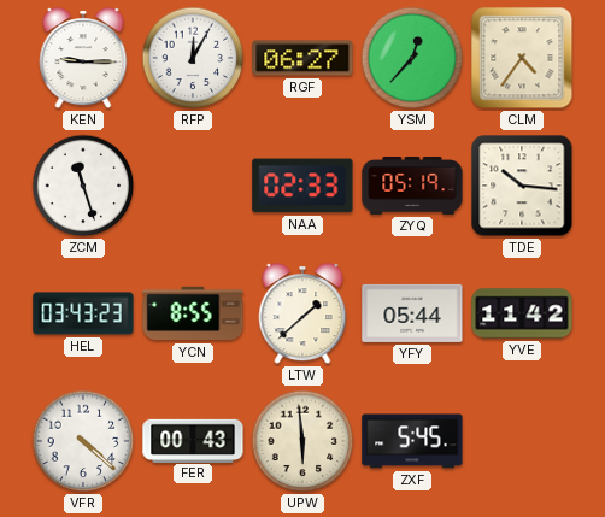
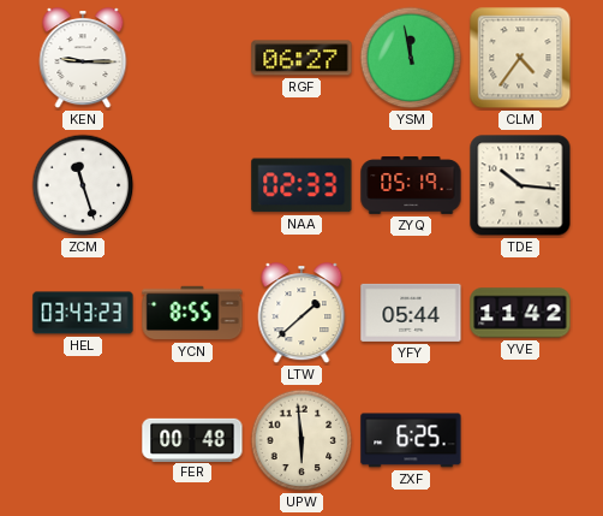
RFP: 12:05 -> none (193, 58)
YSM: 12:37 -> 11:58 (411, 58)
VFR: 4:22 -> none (83, 441)
FER: 00:43 -> 00:48 (192, 439)
ZXF: 5:45 -> 6:25 (411, 440)
